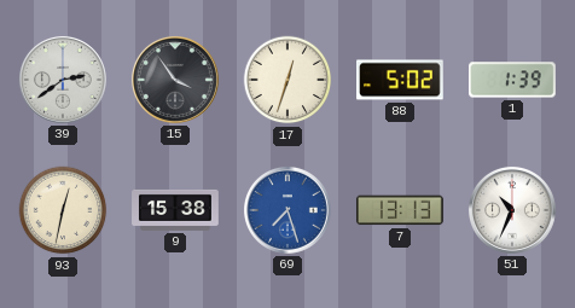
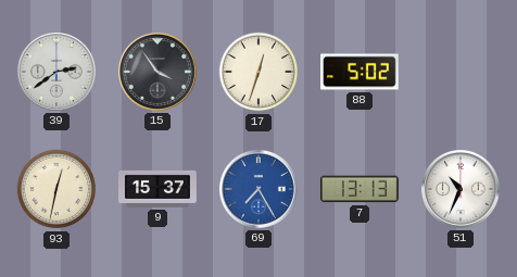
1: 1:39 -> none (513, 80)
9: 15:38 -> 15:37 (157, 189)
69: 7:27 -> 7:25 (258, 189)
